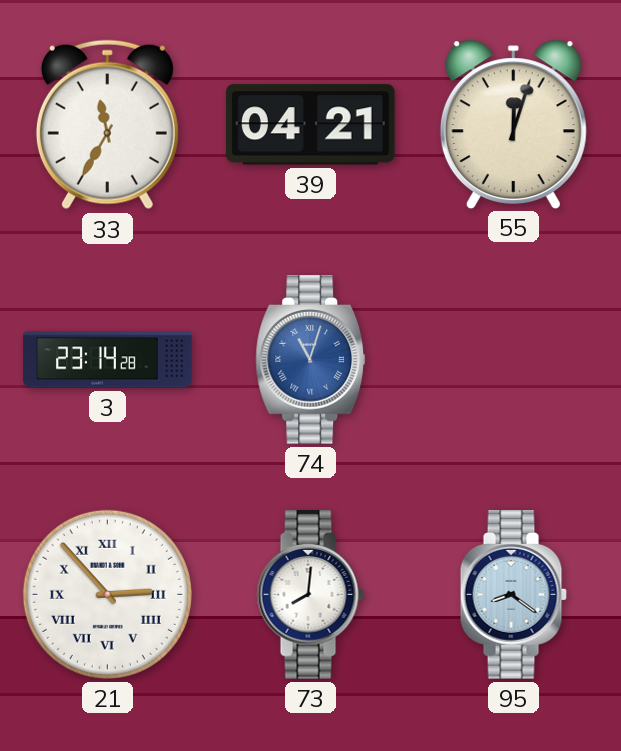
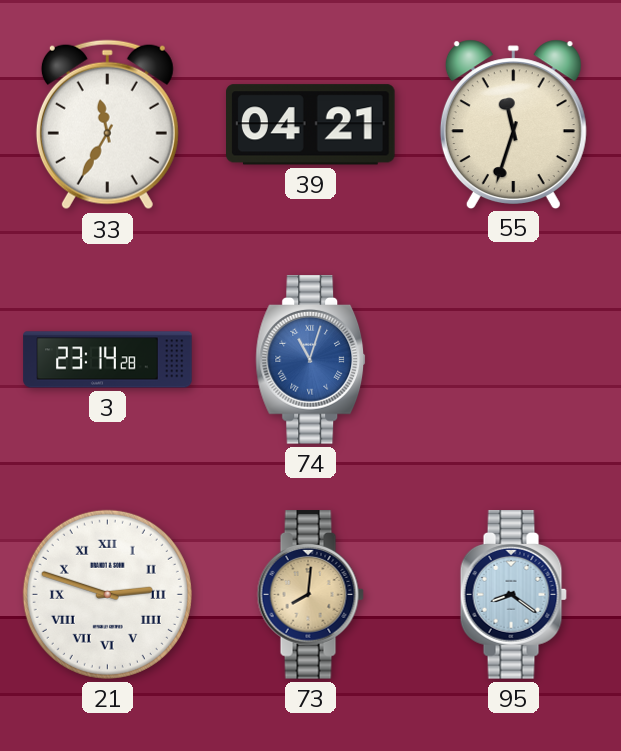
55: 12:03 -> 11:33 (513, 124)
21: 2:53 -> 2:48 (107, 594)
73 dial: white -> champagne (310, 595)
